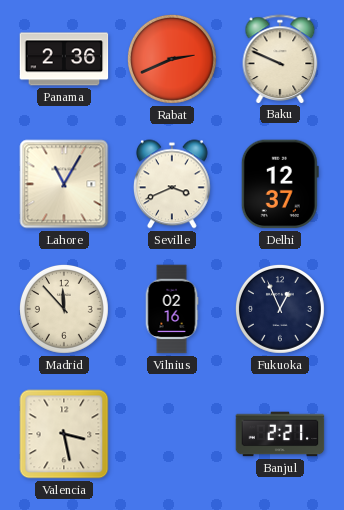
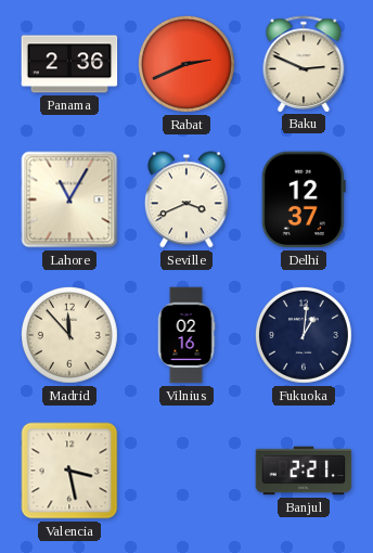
Baku: 9:49 -> 2:49 (304, 64)
Fukuoka: 12:56 -> 1:01 (304, 335)
